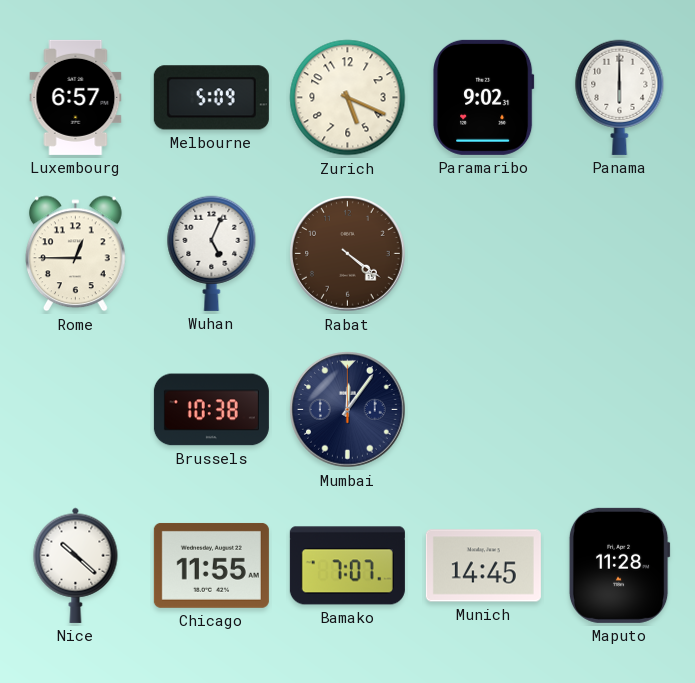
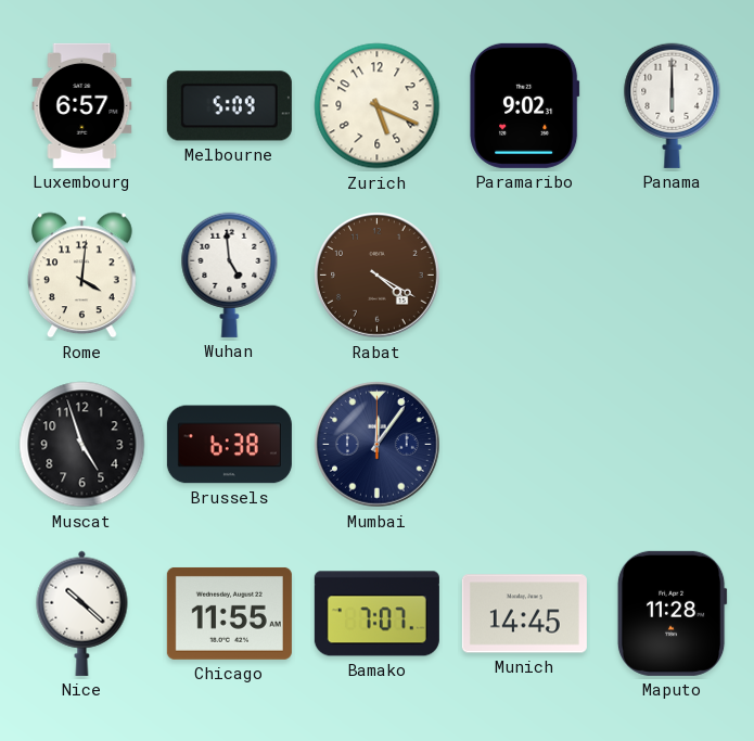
Rome: 12:45 -> 4:01 (82, 276)
Wuhan: 5:04 -> 4:59 (230, 274)
Rabat: 4:21 -> 4:20 (378, 276)
Muscat: none -> 4:57 (82, 445)
Brussels: 10:38 -> 6:38 (229, 445)
